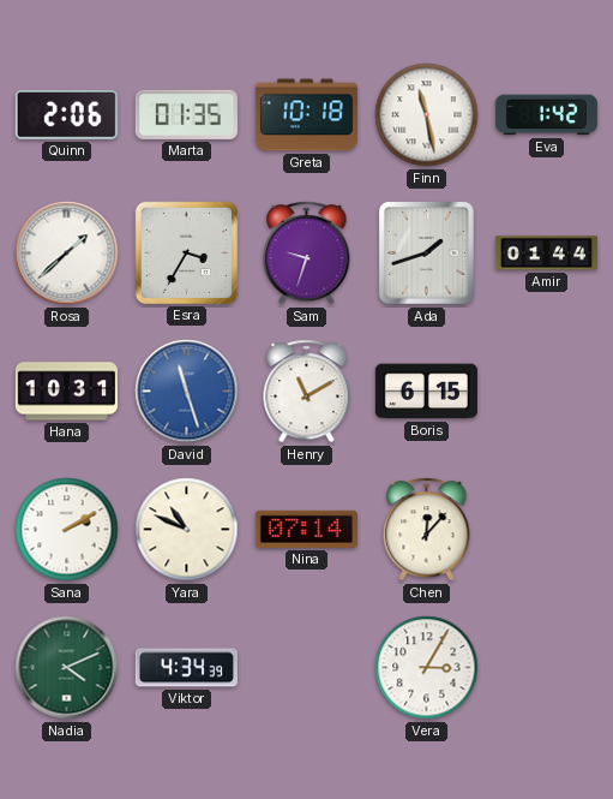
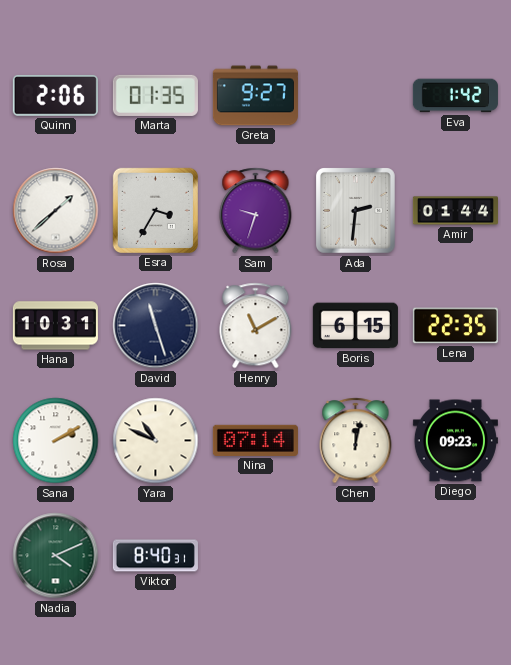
Greta: 10:18 -> 9:27 (255, 96)
Finn: 11:28 -> none (427, 115)
Ada: 1:42 -> 2:31 (356, 211)
David dial: blue -> navy (156, 326)
Lena: none -> 22:35 (455, 326)
Chen: 12:07 -> 12:02 (356, 441)
Diego: none -> 09:23 (455, 441)
Viktor: 4:34 -> 8:40 (155, 556)
Vera: 3:05 -> none (427, 668)
